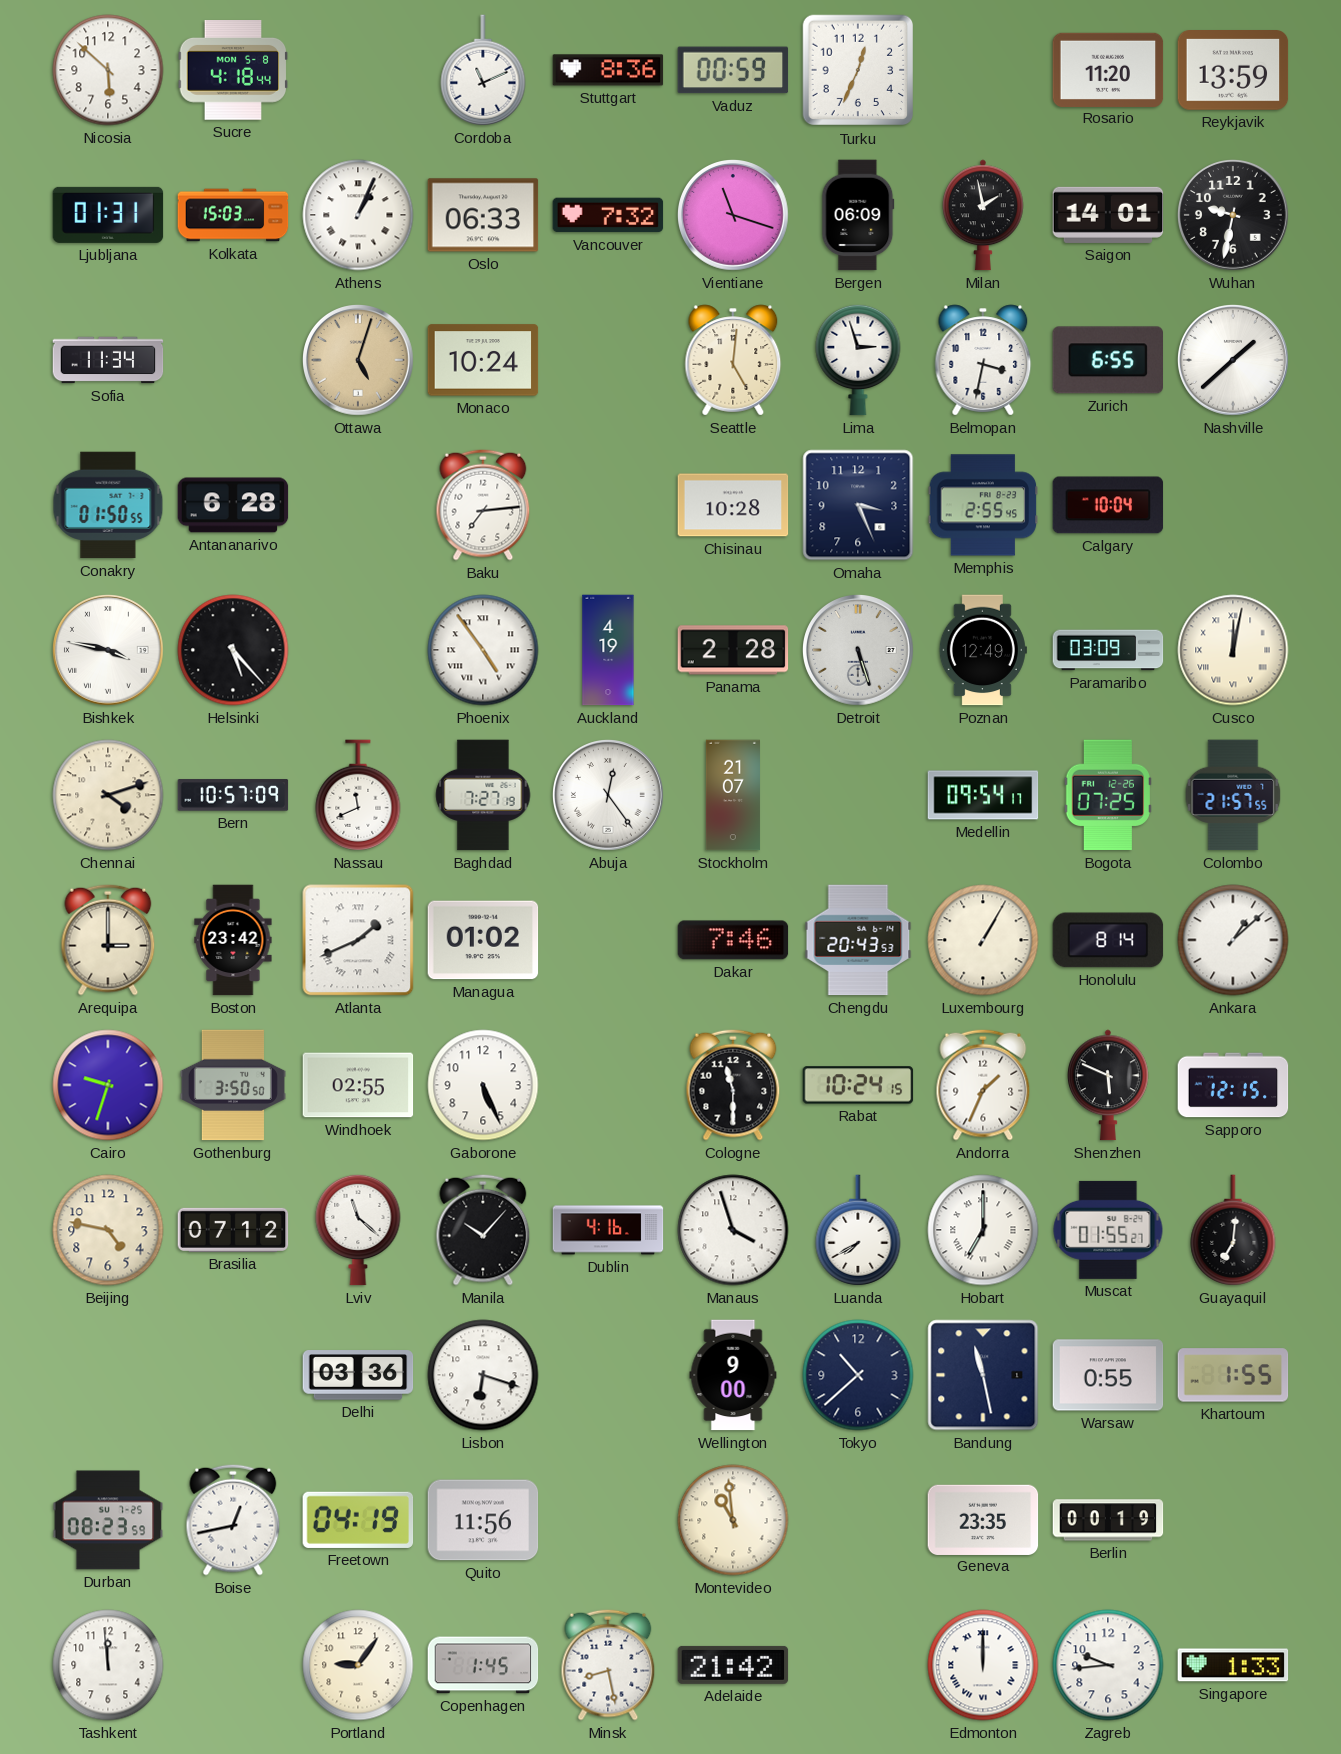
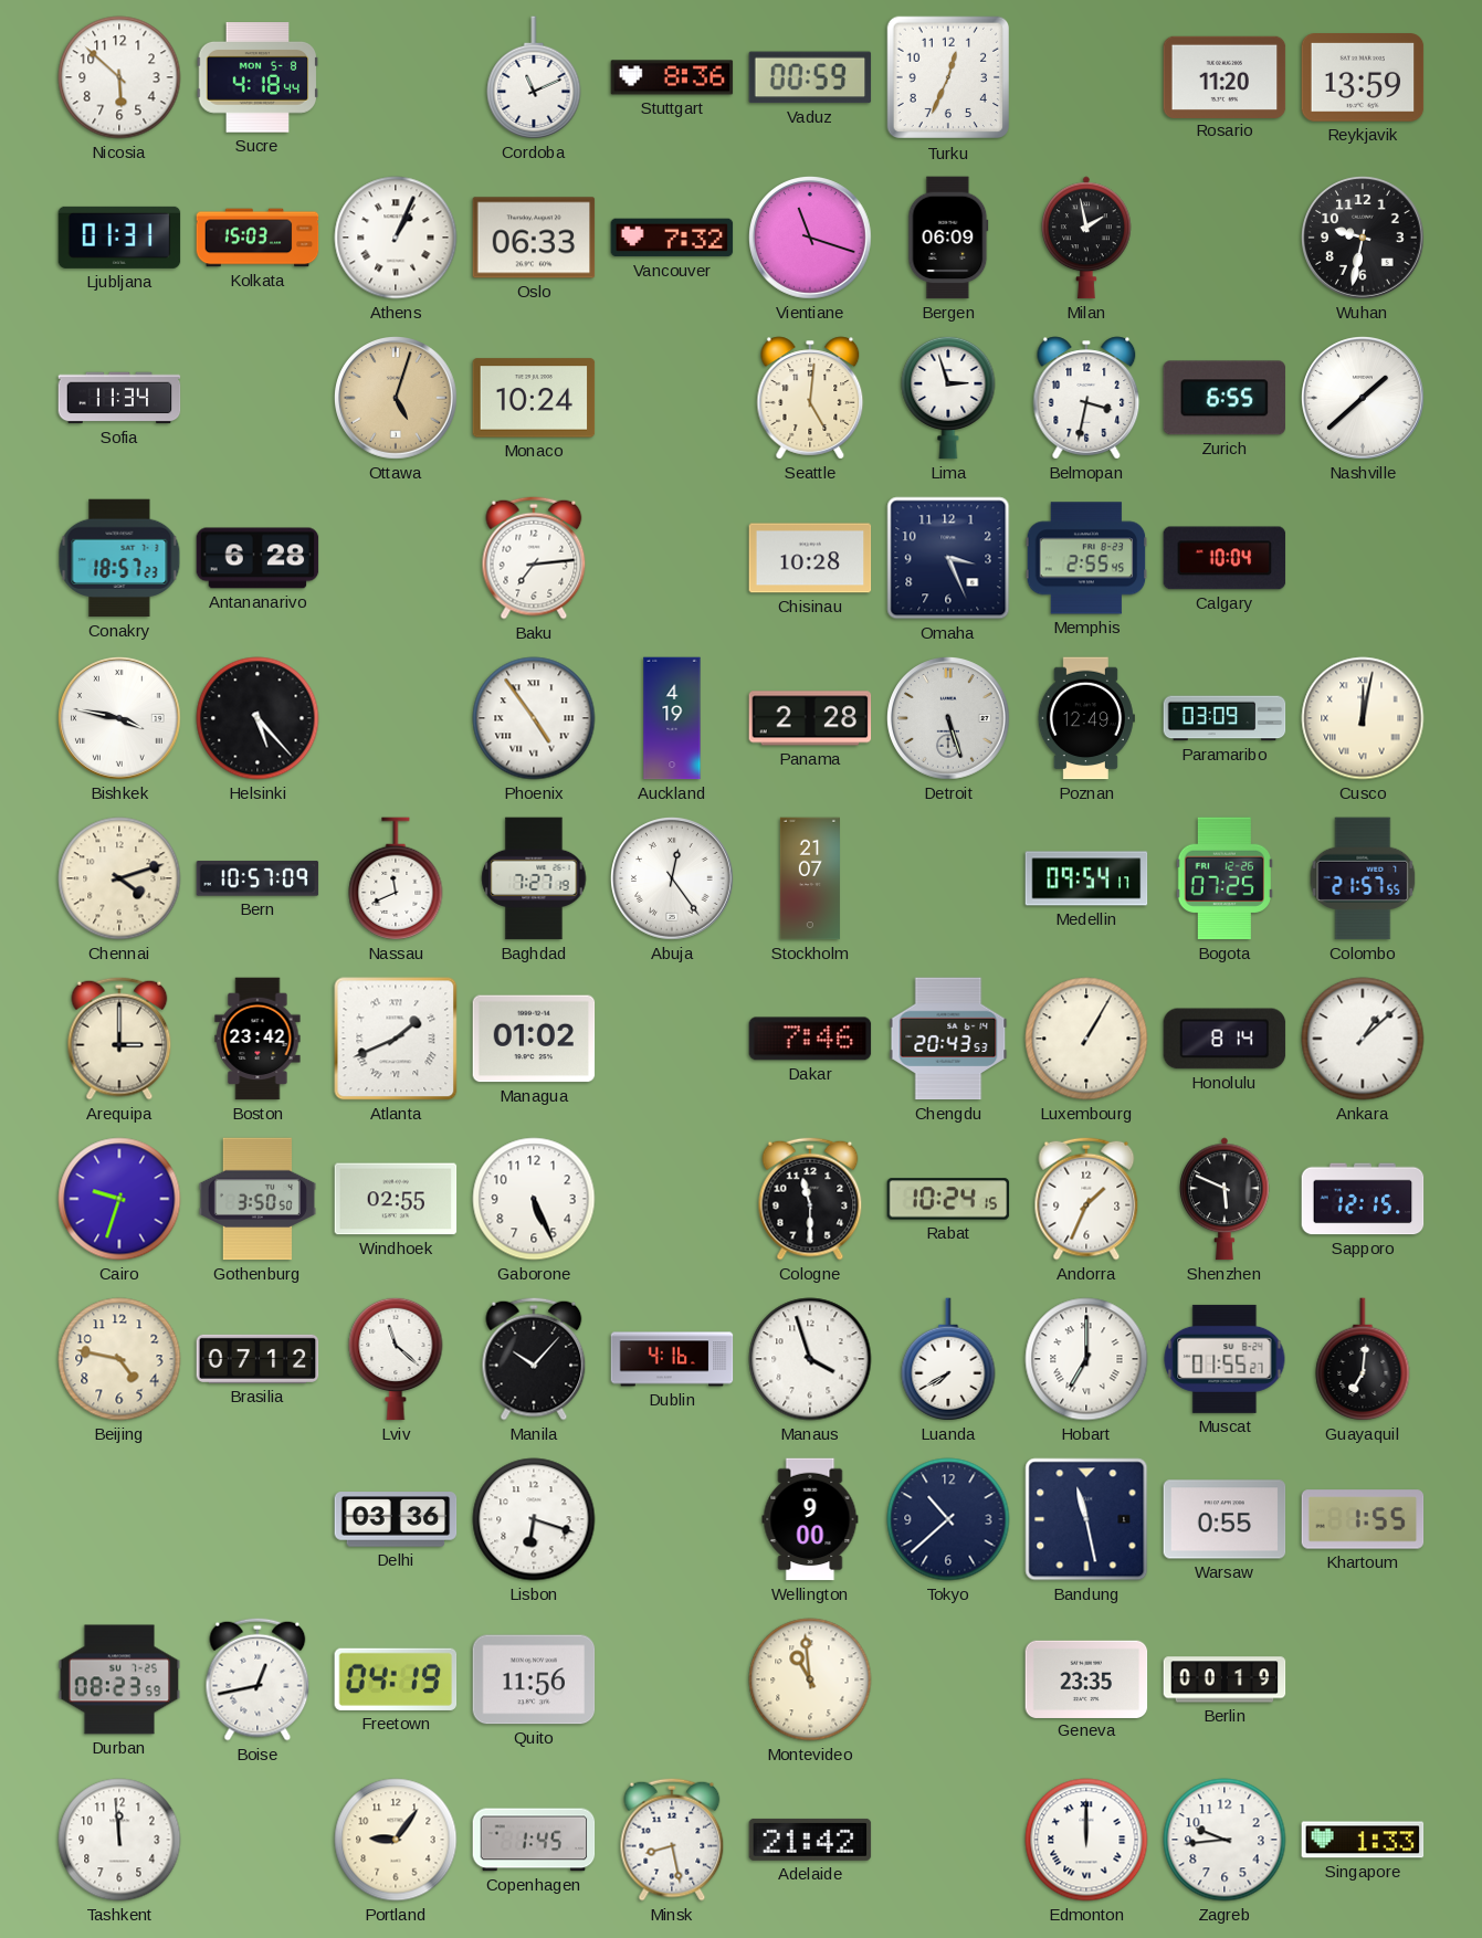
Saigon: 14:01 -> none (1108, 215)
Conakry: 01:50 -> 18:57 (119, 558)
